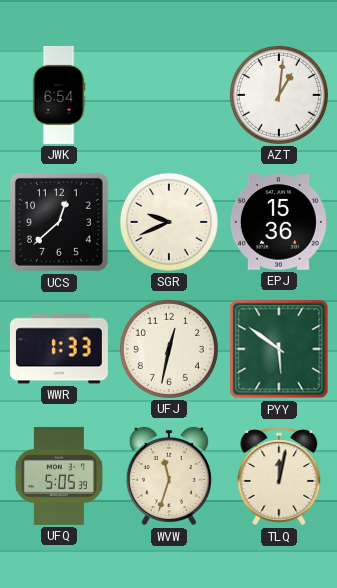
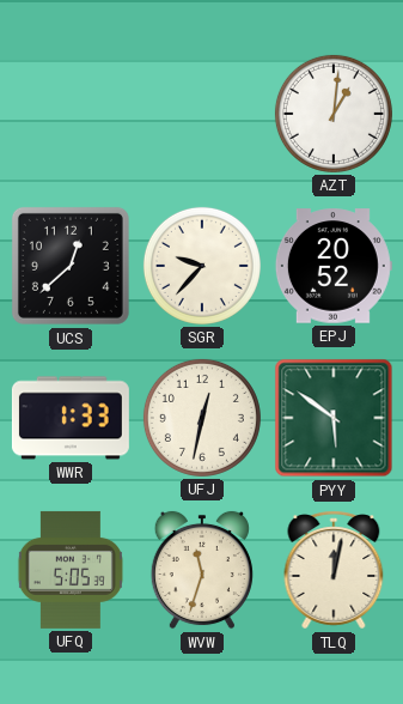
JWK: 6:54 -> none (59, 95)
SGR: 9:41 -> 9:37 (202, 266)
EPJ: 15:36 -> 20:52 (334, 266)
